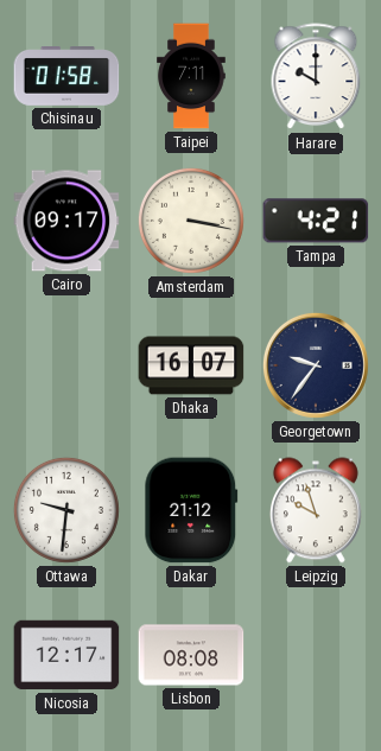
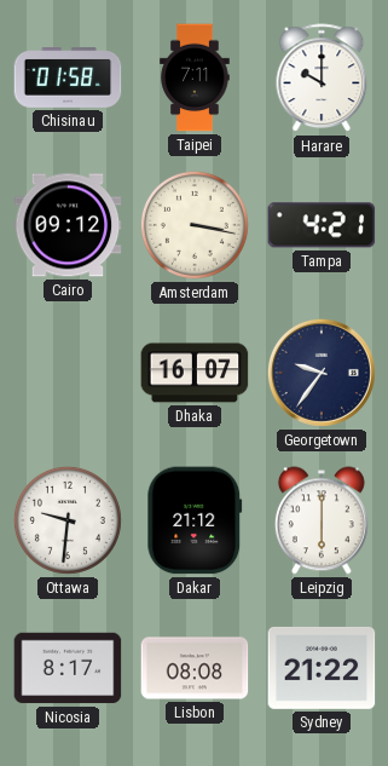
Cairo: 09:17 -> 09:12 (68, 225)
Leipzig: 9:57 -> 6:00 (322, 520)
Nicosia: 12:17 -> 8:17 (68, 668)
Sydney: none -> 21:22 (322, 668)
